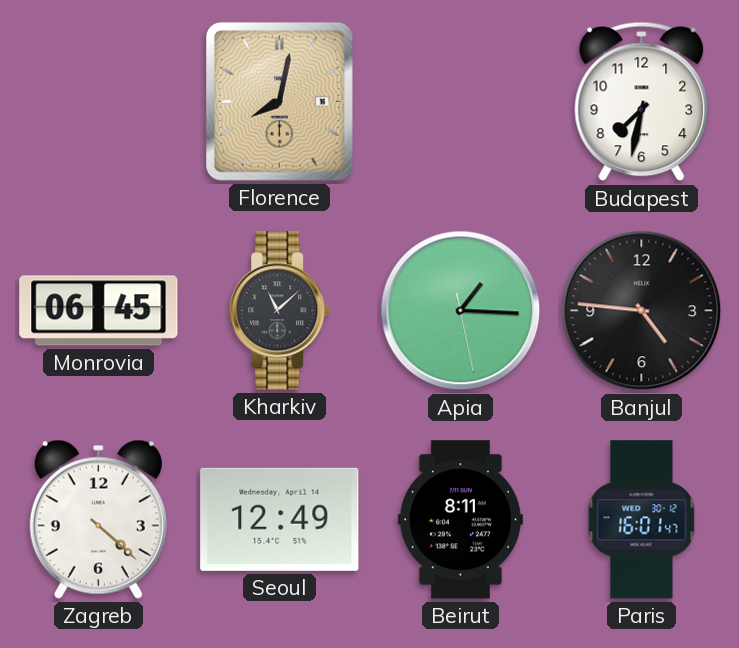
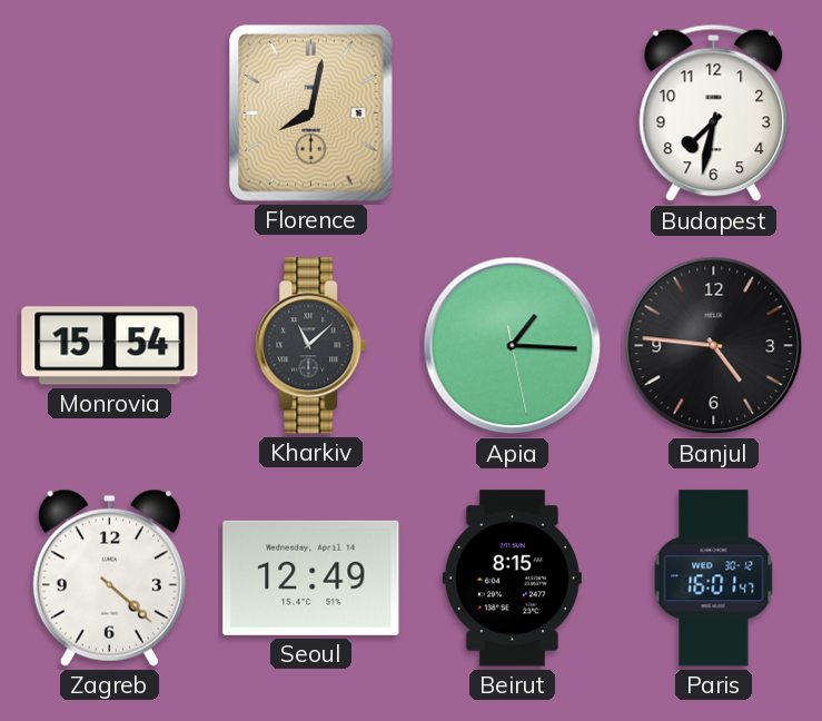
Monrovia: 06:45 -> 15:54 (110, 346)
Beirut: 8:11 -> 8:15 (512, 579)
